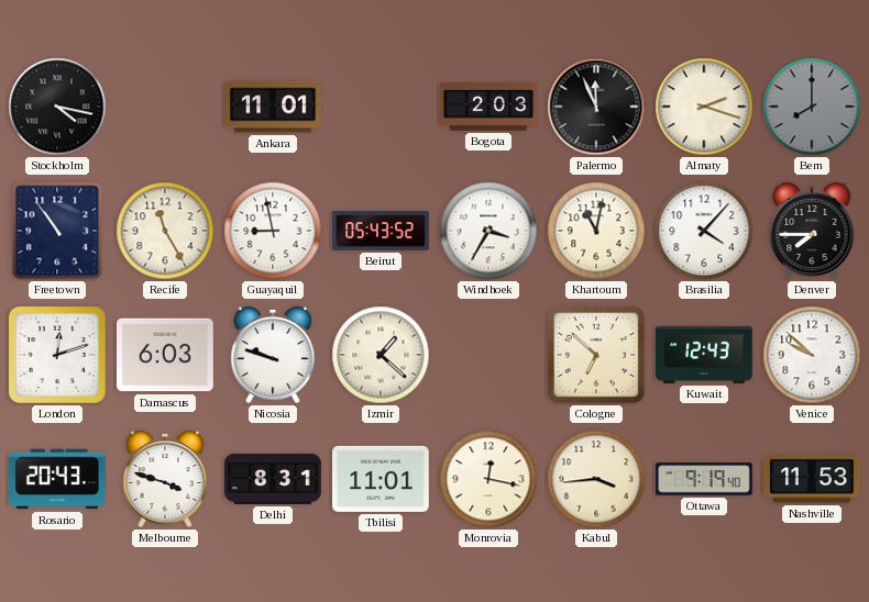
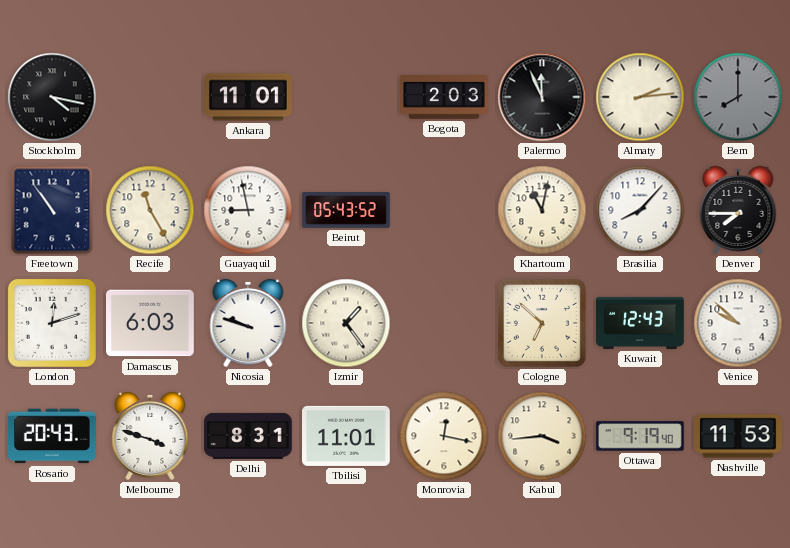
Almaty: 2:18 -> 2:14 (640, 97)
Windhoek: 3:35 -> none (488, 231)
Brasilia: 4:07 -> 8:07 (640, 210)
Izmir: 1:22 -> 1:24 (346, 323)
